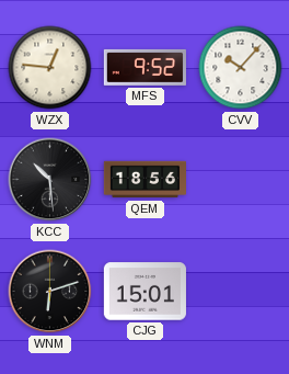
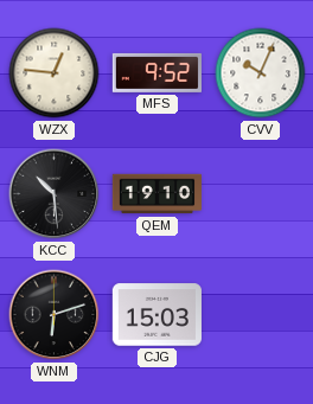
CVV: 10:07 -> 10:04 (261, 73)
QEM: 18:56 -> 19:10 (156, 194)
CJG: 15:01 -> 15:03 (156, 315)
